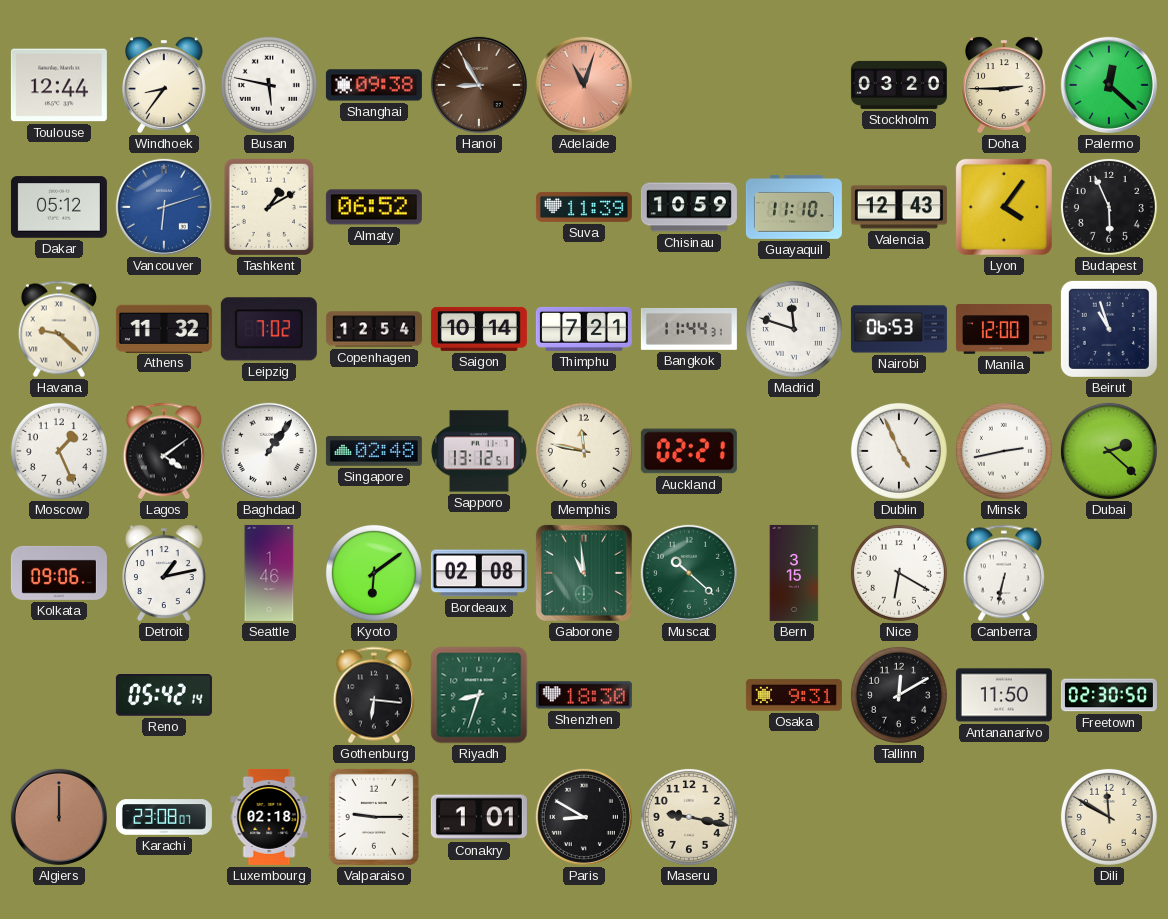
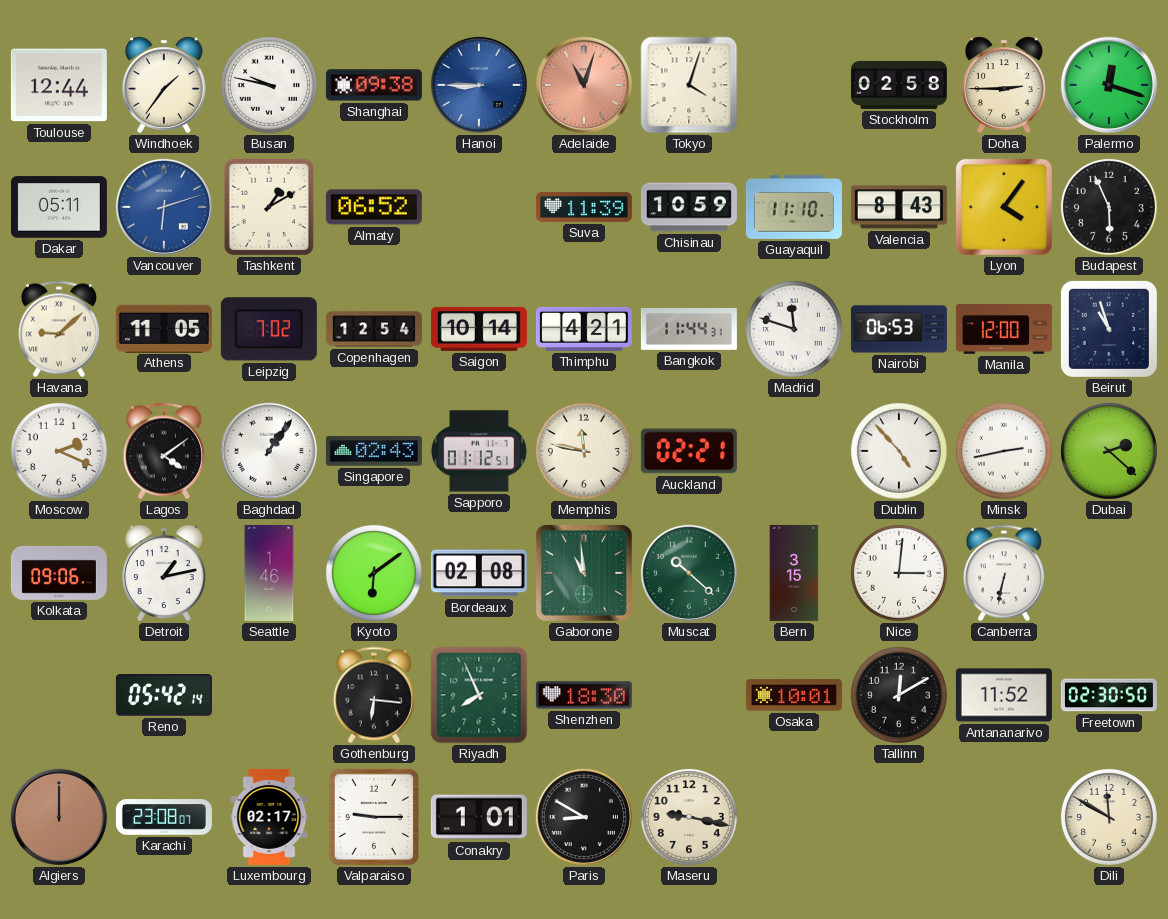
Windhoek: 8:36 -> 1:36 (165, 85)
Busan: 5:47 -> 9:47 (269, 85)
Hanoi: 8:55 -> 8:45 (479, 85)
Hanoi dial: brown -> blue (479, 85)
Tokyo: none -> 4:03 (689, 85)
Stockholm: 03:20 -> 02:58 (899, 85)
Palermo: 12:22 -> 12:18 (1109, 85)
Dakar: 05:12 -> 05:11 (59, 207)
Valencia: 12:43 -> 8:43 (899, 207)
Havana: 9:22 -> 9:08 (59, 329)
Athens: 11:32 -> 11:05 (164, 328)
Thimphu: 7:21 -> 4:21 (584, 329)
Moscow: 1:26 -> 2:19 (59, 451)
Singapore: 02:48 -> 02:43 (374, 451)
Sapporo: 13:12 -> 01:12 (479, 451)
Dublin: 4:56 -> 4:53 (899, 451)
Nice: 6:20 -> 3:01 (899, 573)
Riyadh: 8:33 -> 7:56 (479, 695)
Osaka: 9:31 -> 10:01 (794, 695)
Antananarivo: 11:50 -> 11:52 (1004, 695)
Luxembourg: 02:18 -> 02:17 (269, 817)
